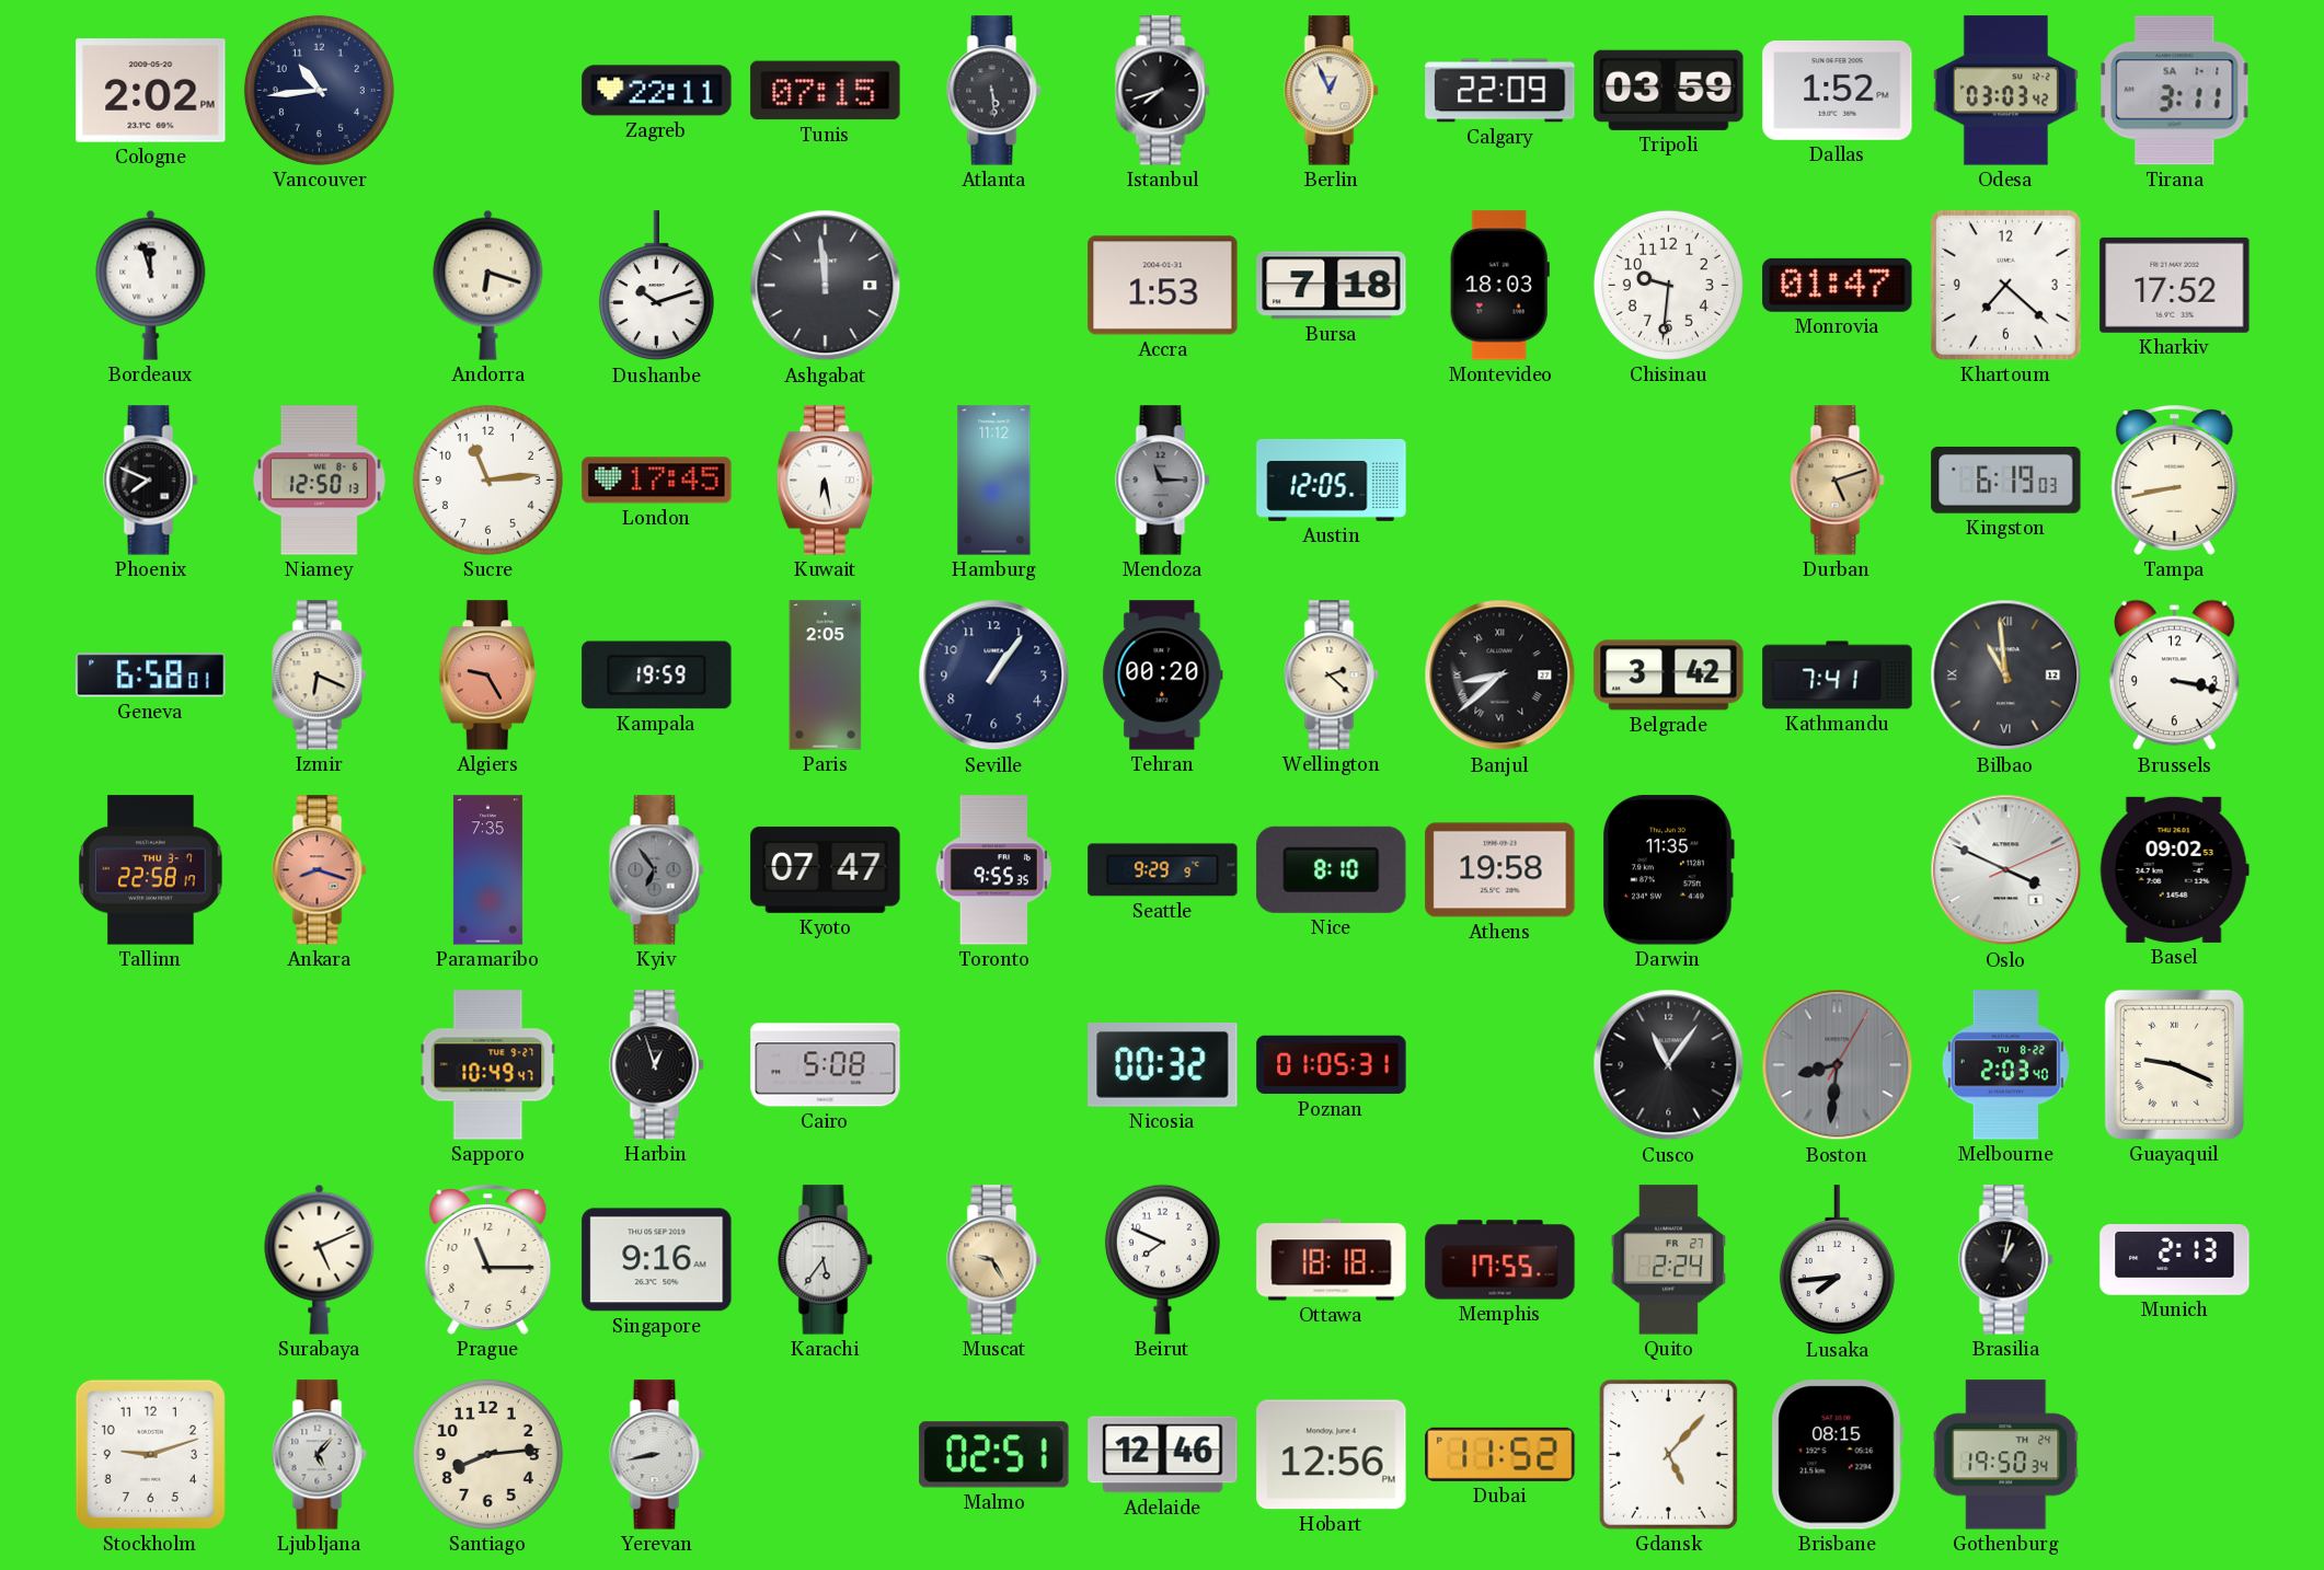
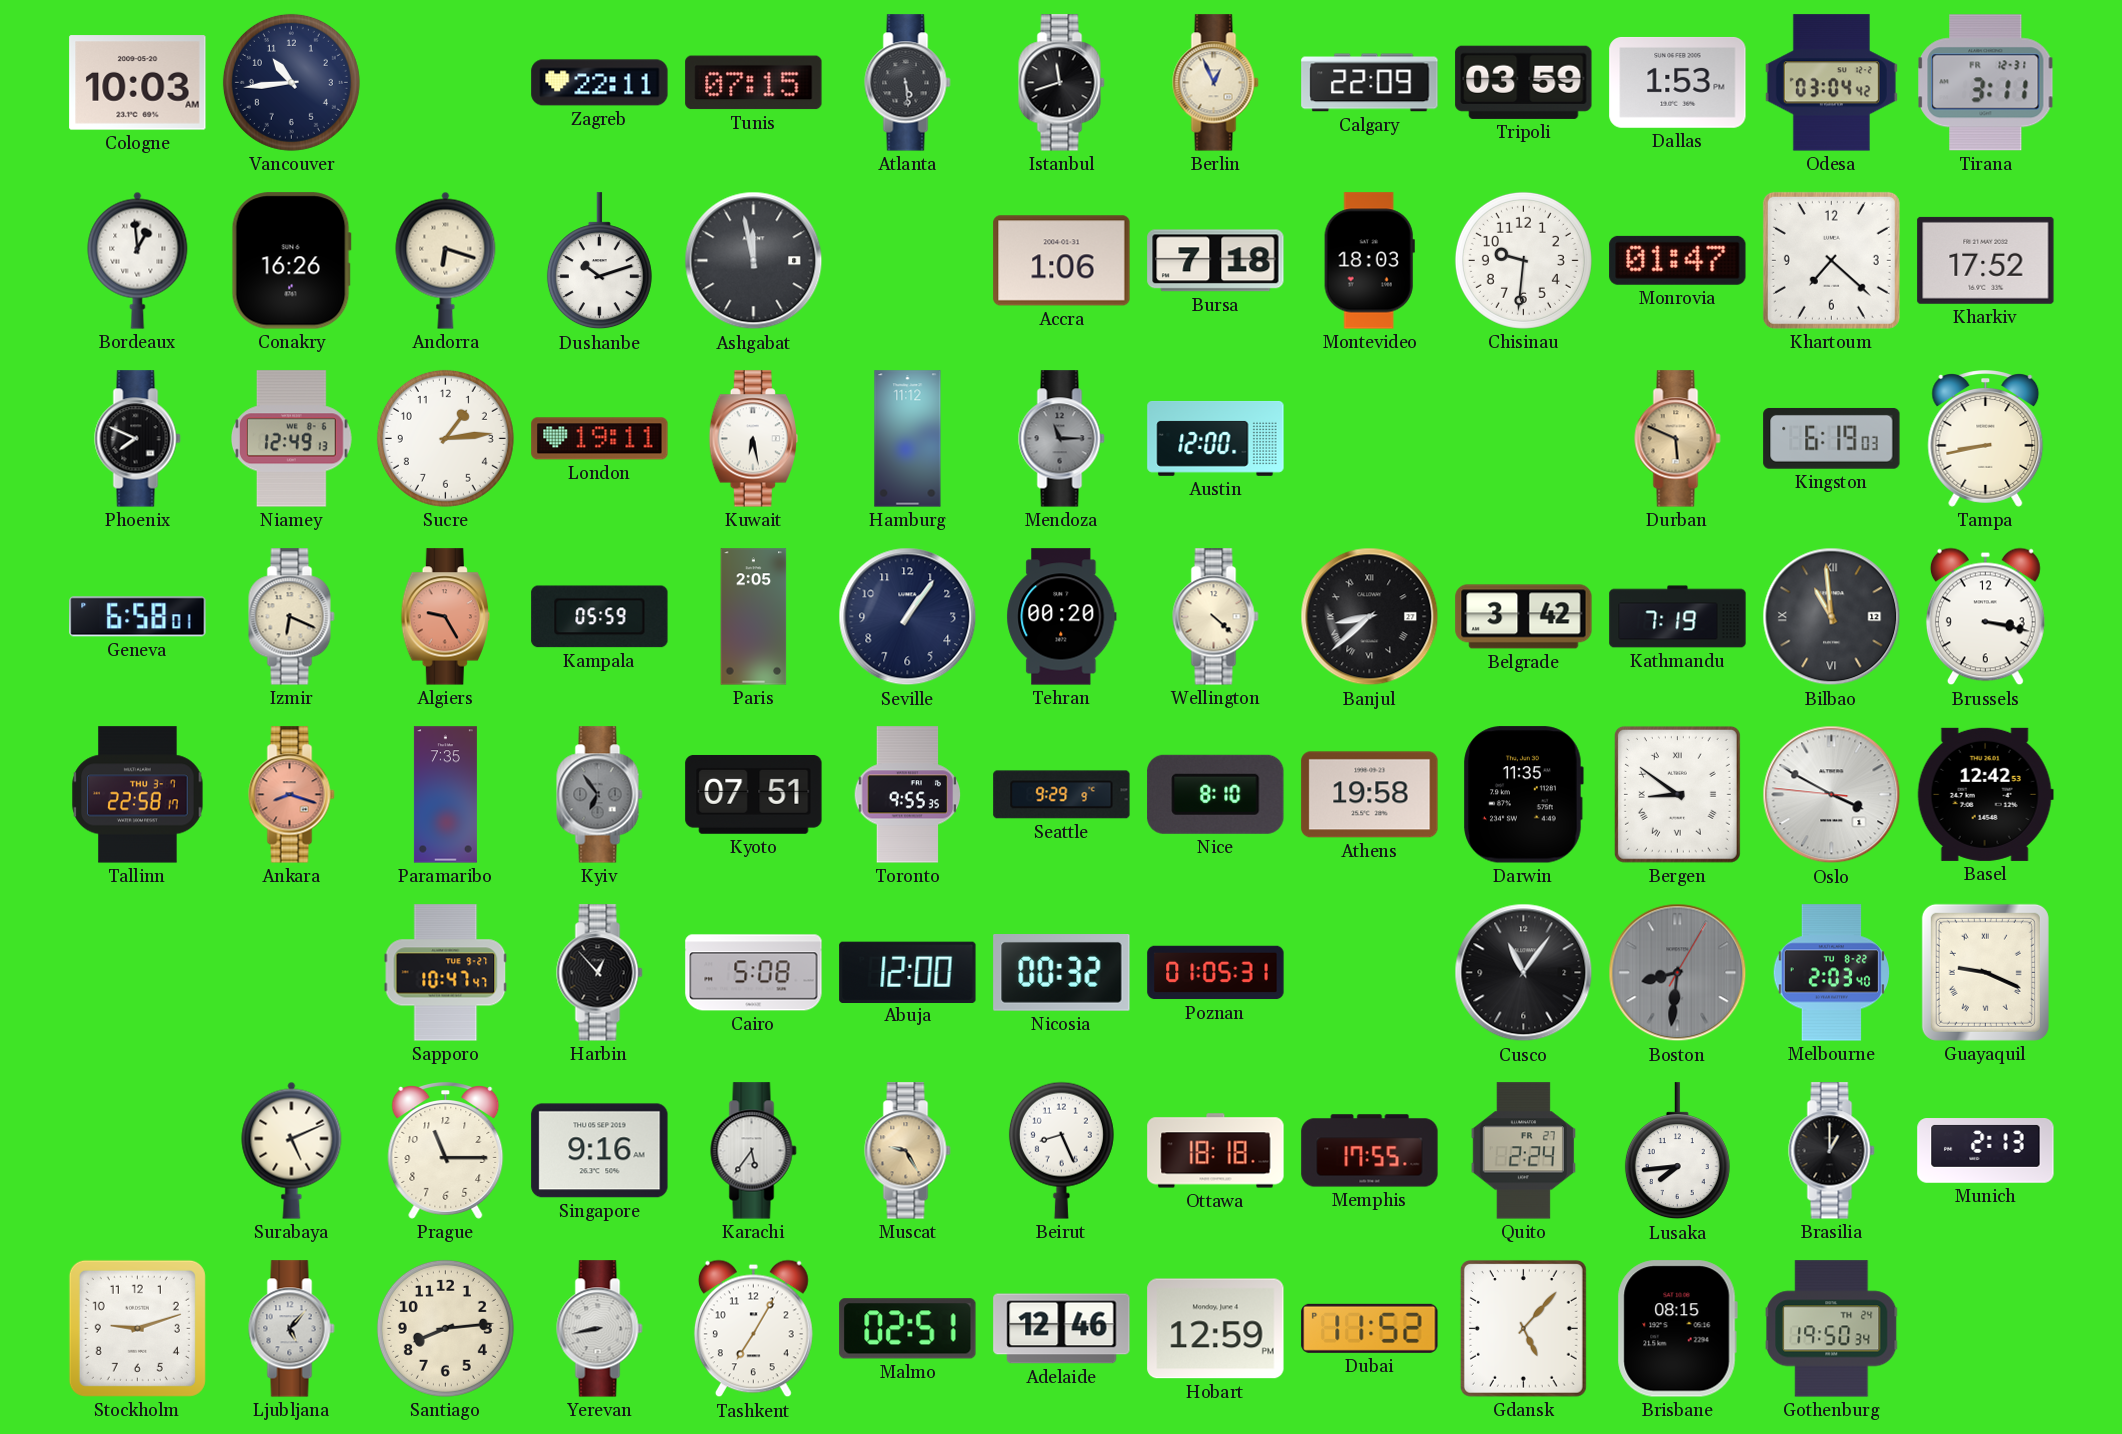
Cologne: 2:02 -> 10:03 (138, 83)
Istanbul: 7:42 -> 11:42 (1062, 83)
Dallas: 1:52 -> 1:53 (1678, 83)
Odesa: 03:03 -> 03:04 (1831, 83)
Tirana date: SA 1-1 -> FR 12-31 (1986, 83)
Bordeaux: 11:57 -> 12:59 (138, 260)
Conakry: none -> 16:26 (291, 261)
Ashgabat: 11:59 -> 11:58 (754, 261)
Accra: 1:53 -> 1:06 (1062, 261)
Niamey: 12:50 -> 12:49 (292, 439)
Sucre: 11:14 -> 1:14 (445, 438)
London: 17:45 -> 19:11 (600, 439)
Austin: 12:05 -> 12:00 (1216, 438)
Durban: 5:12 -> 5:49 (1678, 439)
Kampala: 19:59 -> 05:59 (600, 617)
Wellington: 2:22 -> 4:22 (1216, 617)
Kathmandu: 7:41 -> 7:19 (1678, 617)
Kyoto: 07:47 -> 07:51 (754, 794)
Bergen: none -> 8:51 (1677, 794)
Oslo: 3:49:11 -> 3:49:46 (1832, 795)
Basel: 09:02 -> 12:42 (1985, 794)
Sapporo: 10:49 -> 10:47 (446, 973)
Harbin: 12:57 -> 12:53 (600, 973)
Abuja: none -> 12:00 (908, 972)
Beirut: 7:49 -> 8:26 (1061, 1150)
Brasilia: 1:02 -> 1:00 (1832, 1151)
Tashkent: none -> 7:05 (753, 1329)
Hobart: 12:56 -> 12:59 (1216, 1329)
